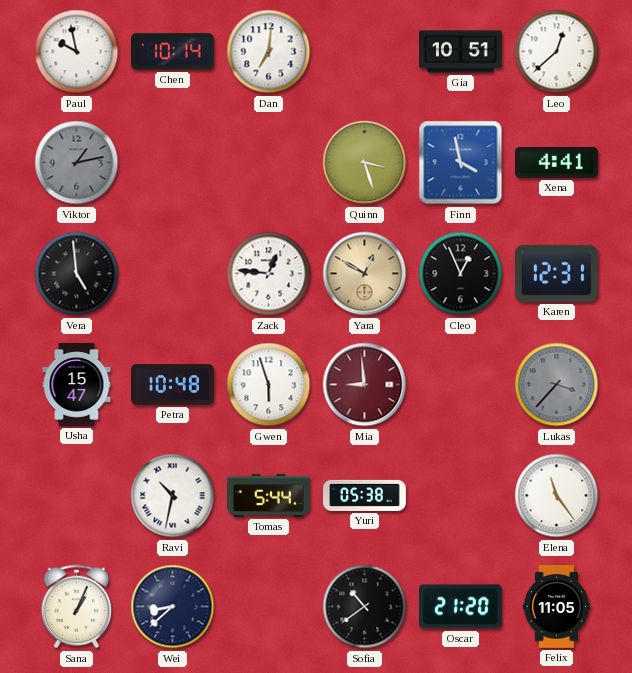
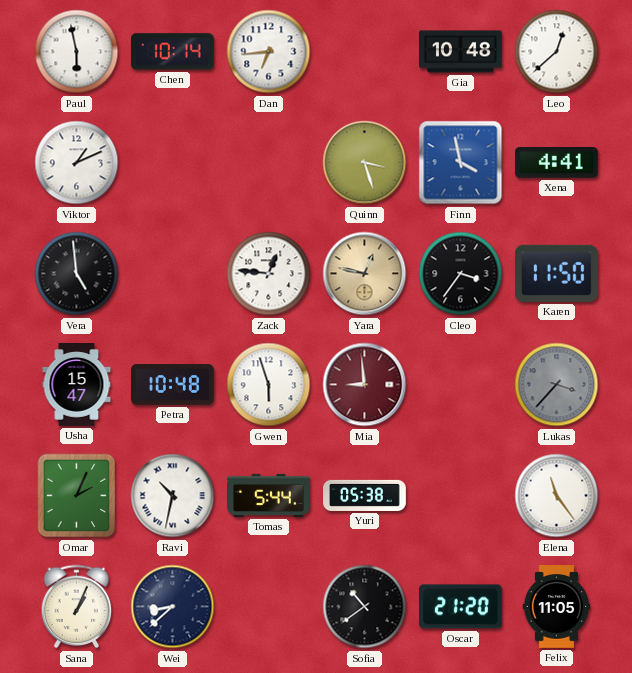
Paul: 9:58 -> 5:58 (77, 52)
Dan: 7:01 -> 6:44 (269, 52)
Gia: 10:51 -> 10:48 (461, 52)
Viktor: 1:13 -> 1:11 (77, 163)
Viktor dial: grey -> white (77, 163)
Yara: 12:50 -> 12:47 (365, 274)
Cleo: 12:56 -> 3:36 (461, 274)
Karen: 12:31 -> 11:50 (556, 273)
Omar: none -> 2:04 (77, 496)
